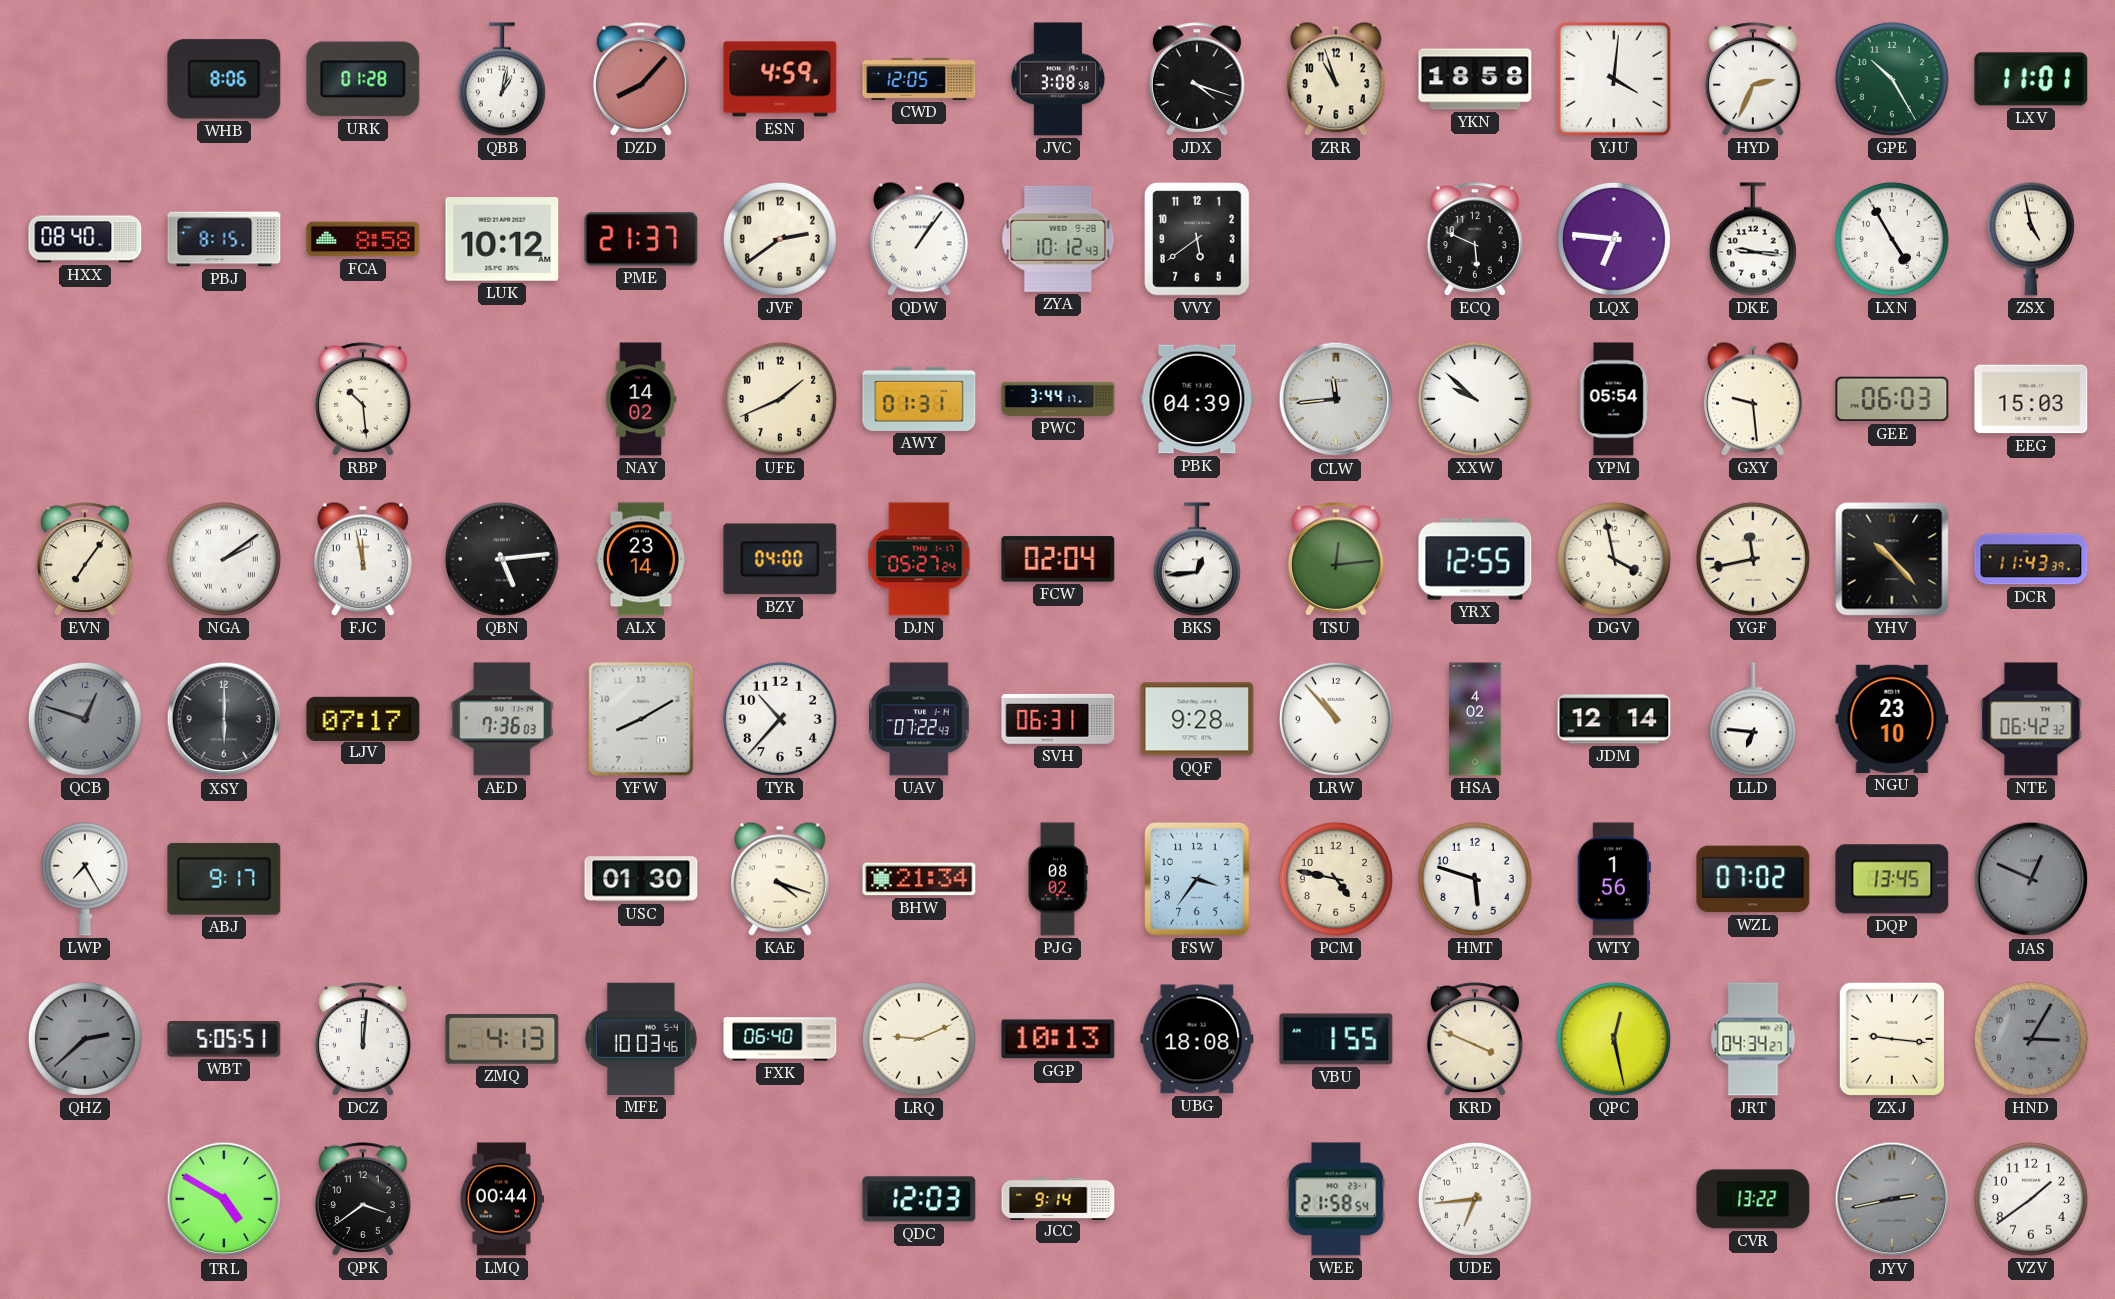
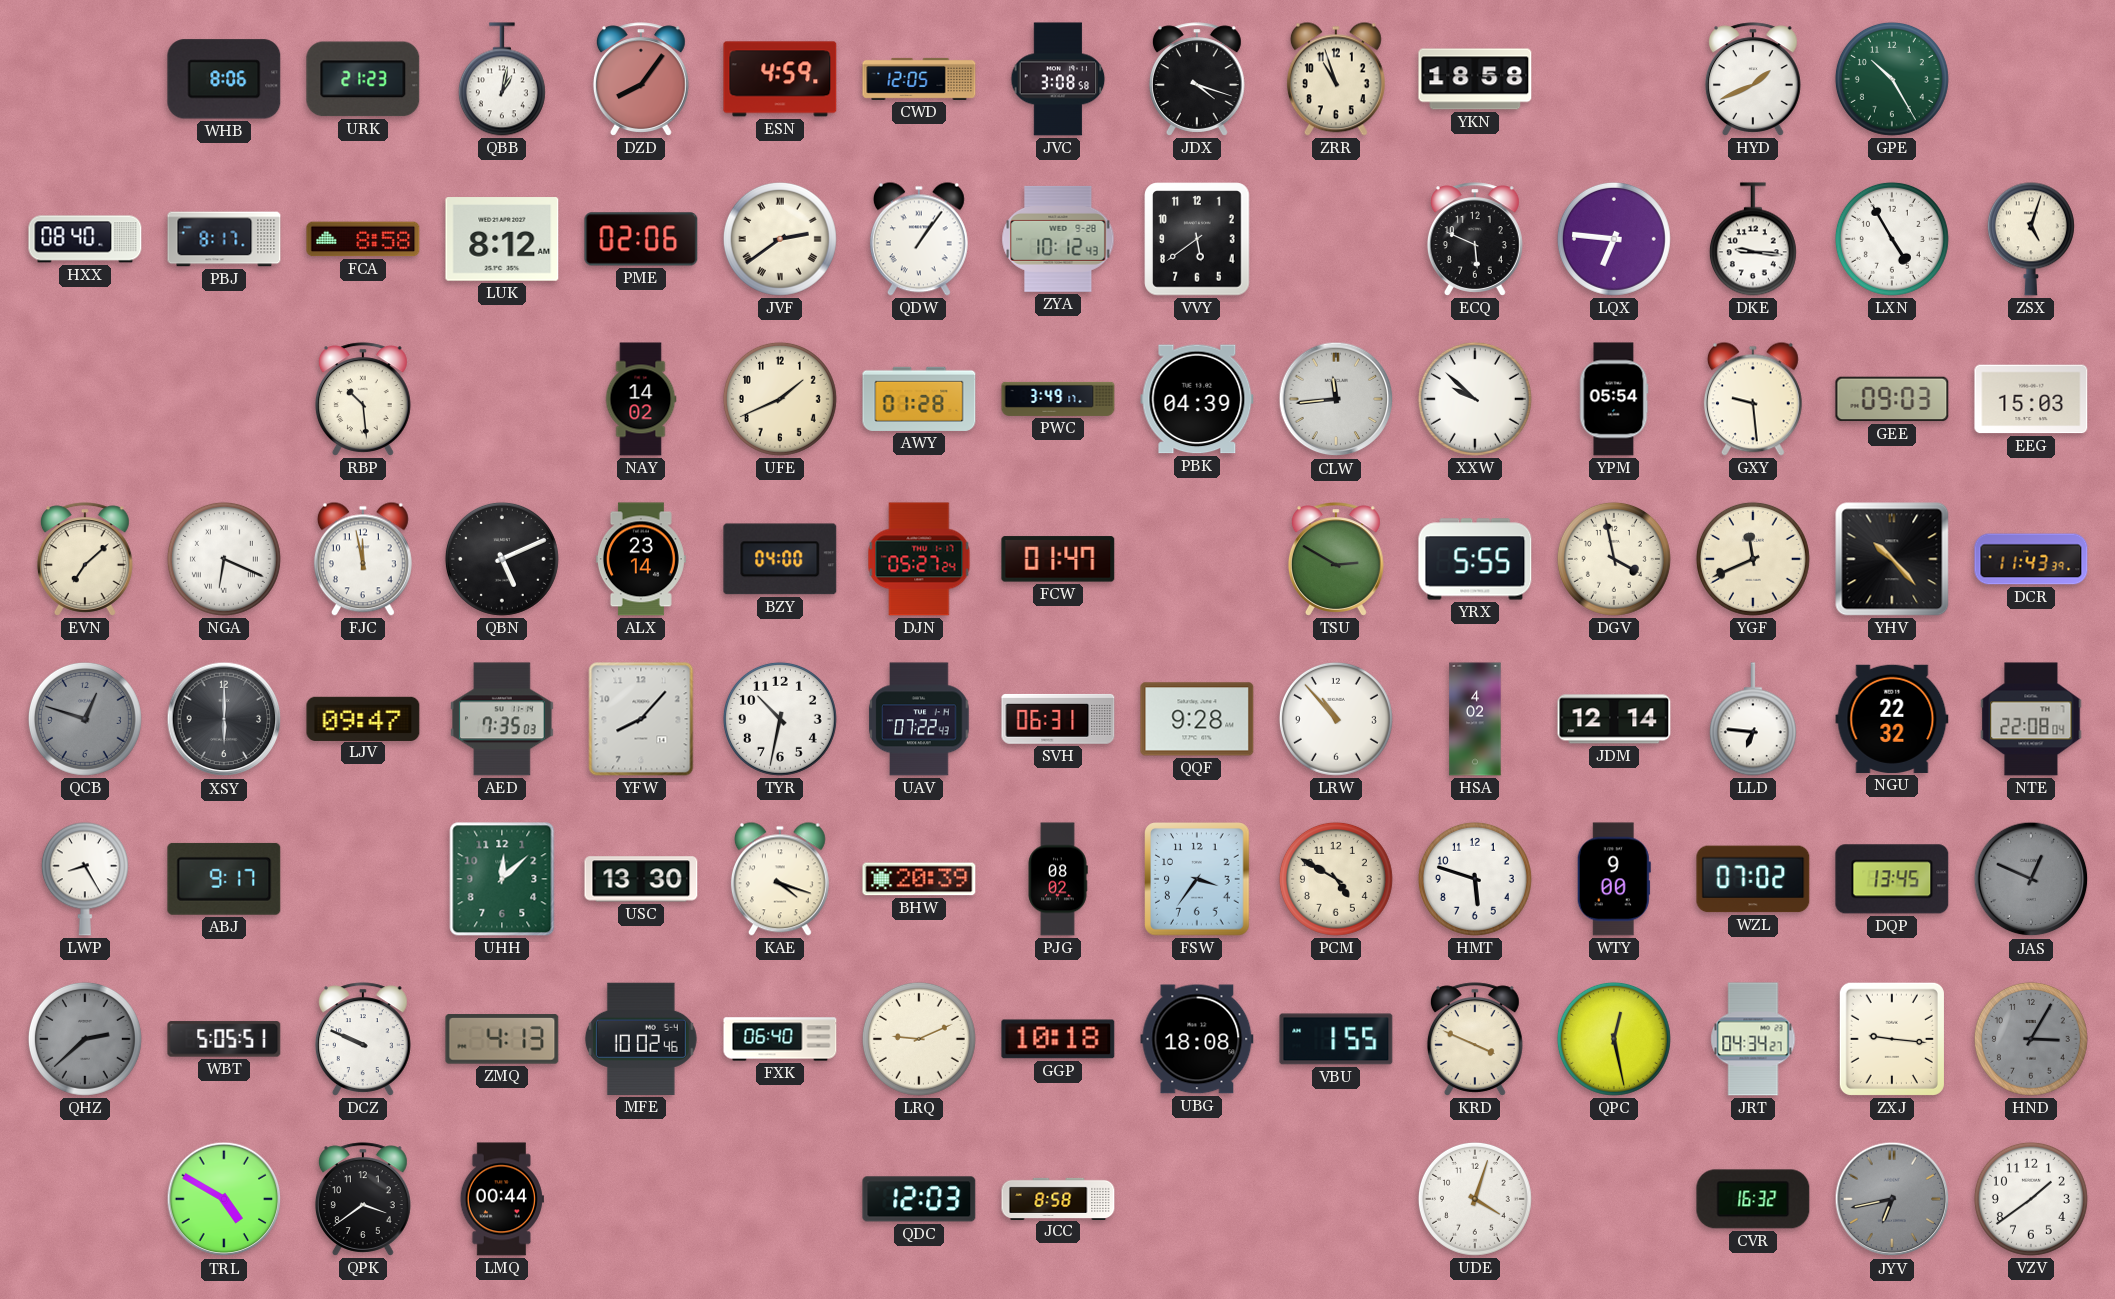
URK: 01:28 -> 21:23 (363, 79)
DZD: 8:07 -> 8:06 (641, 79)
YJU: 4:01 -> none (1614, 79)
HYD: 2:34 -> 1:41 (1753, 79)
LXV: 11:01 -> none (2031, 79)
PBJ: 8:15 -> 8:17 (224, 239)
LUK: 10:12 -> 8:12 (502, 239)
PME: 21:37 -> 02:06 (641, 239)
JVF numerals: Arabic -> Roman (780, 239)
ZSX: 4:58 -> 5:03 (2031, 239)
AWY: 01:31 -> 01:28 (919, 399)
PWC: 3:44 -> 3:49 (1058, 399)
GEE: 06:03 -> 09:03 (1892, 399)
EVN: 7:06 -> 7:08 (85, 559)
NGA: 2:09 -> 6:19 (224, 559)
QBN: 5:14 -> 5:11 (502, 559)
FCW: 02:04 -> 01:47 (1058, 559)
BKS: 12:44 -> none (1197, 559)
TSU: 12:14 -> 2:50 (1336, 559)
YRX: 12:55 -> 5:55 (1475, 559)
YGF: 11:43 -> 11:41 (1753, 559)
LJV: 07:17 -> 09:47 (363, 718)
AED: 7:36 -> 7:35 (503, 719)
YFW: 8:10 -> 8:07 (641, 719)
TYR: 10:37 -> 10:32 (780, 719)
NGU: 23:10 -> 22:32 (1892, 719)
NTE: 06:42 -> 22:08 (2031, 719)
LWP: 7:25 -> 8:25 (85, 879)
UHH: none -> 12:08 (502, 879)
USC: 01:30 -> 13:30 (641, 879)
BHW: 21:34 -> 20:39 (919, 879)
PCM: 4:47 -> 4:50 (1336, 879)
WTY: 1:56 -> 9:00 (1614, 879)
DCZ: 12:01 -> 9:49 (363, 1039)
MFE: 10:03 -> 10:02 (641, 1039)
GGP: 10:13 -> 10:18 (1058, 1039)
JCC: 9:14 -> 8:58 (1058, 1198)
WEE: 21:58 -> none (1336, 1199)
UDE: 6:44 -> 4:03 (1475, 1199)
CVR: 13:22 -> 16:32 (1753, 1199)
JYV: 2:43 -> 6:43 (1892, 1199)
